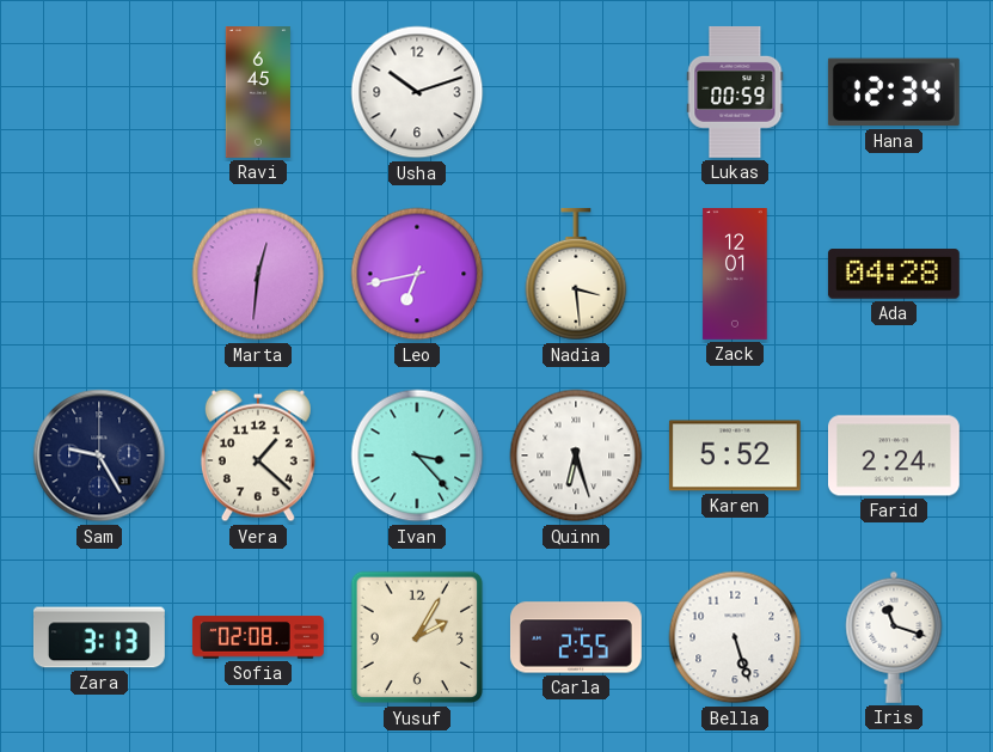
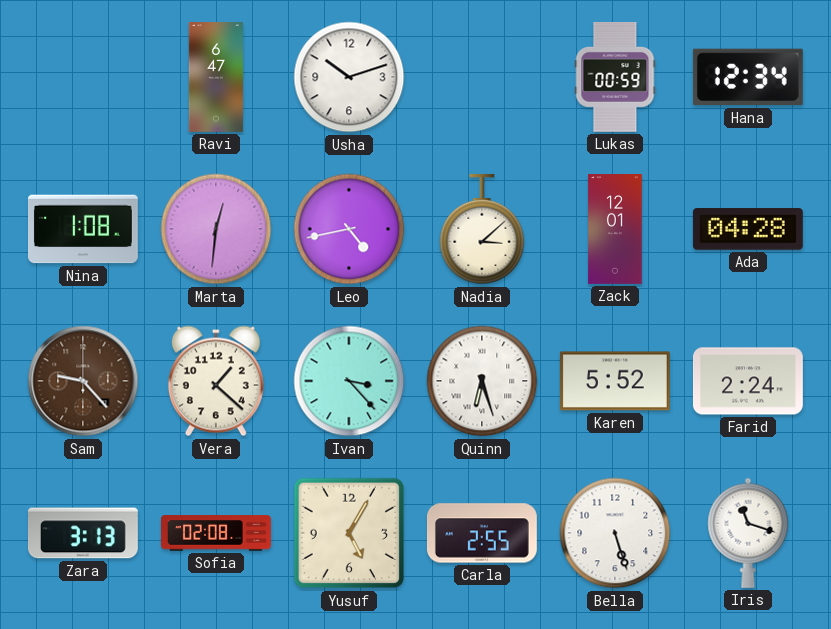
Ravi: 6:45 -> 6:47 (216, 78)
Nina: none -> 1:08 (83, 229)
Leo: 6:43 -> 4:43 (349, 229)
Nadia: 3:29 -> 3:08 (482, 229)
Sam: 9:25 -> 9:23 (83, 381)
Sam dial: navy -> brown (83, 381)
Yusuf: 2:05 -> 5:05 (349, 533)
